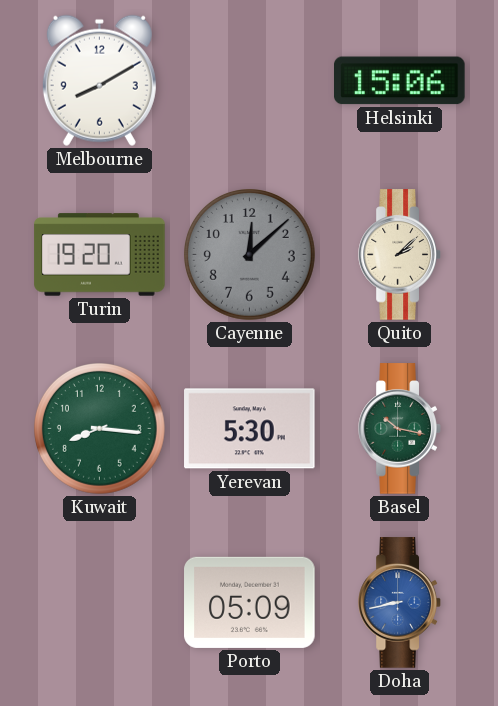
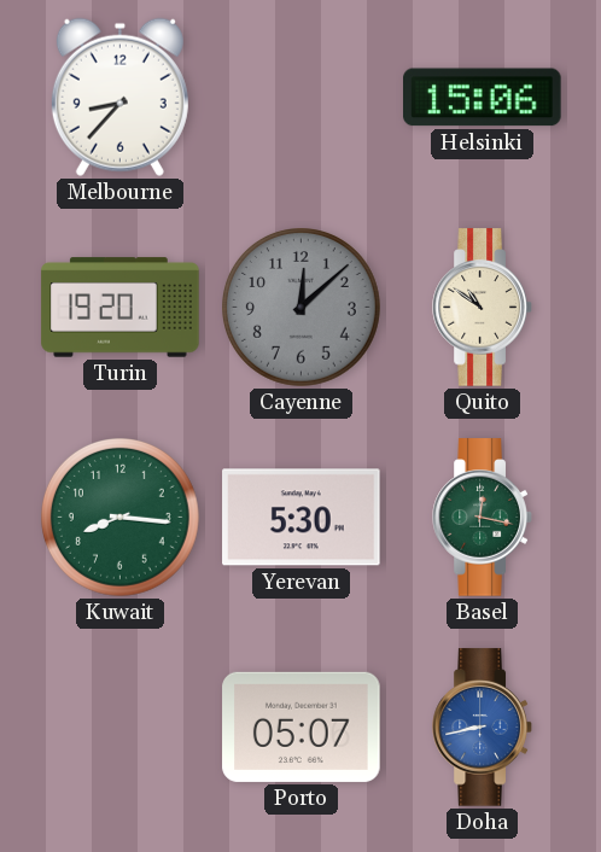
Melbourne: 8:10 -> 8:37 (119, 97)
Quito: 2:08 -> 10:51 (483, 308)
Basel: 10:17 -> 12:17 (483, 518)
Porto: 05:09 -> 05:07 (302, 726)
